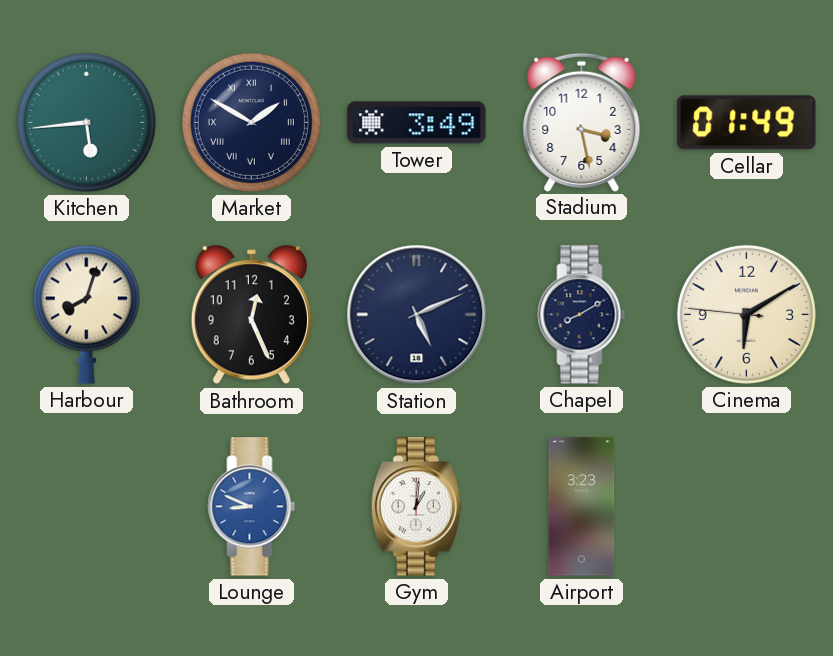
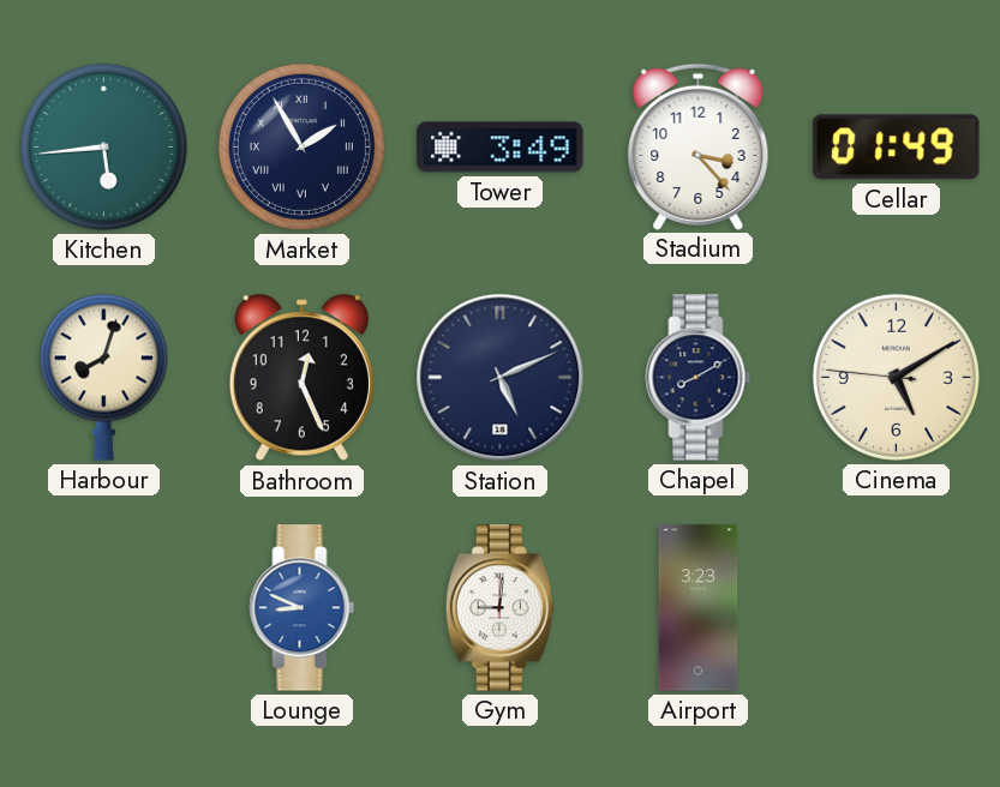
Market: 1:50 -> 1:55 (301, 146)
Stadium: 3:28 -> 3:23 (699, 146)
Cinema: 6:09 -> 5:09 (896, 377)
Gym: 1:01 -> 9:01 (499, 608)
